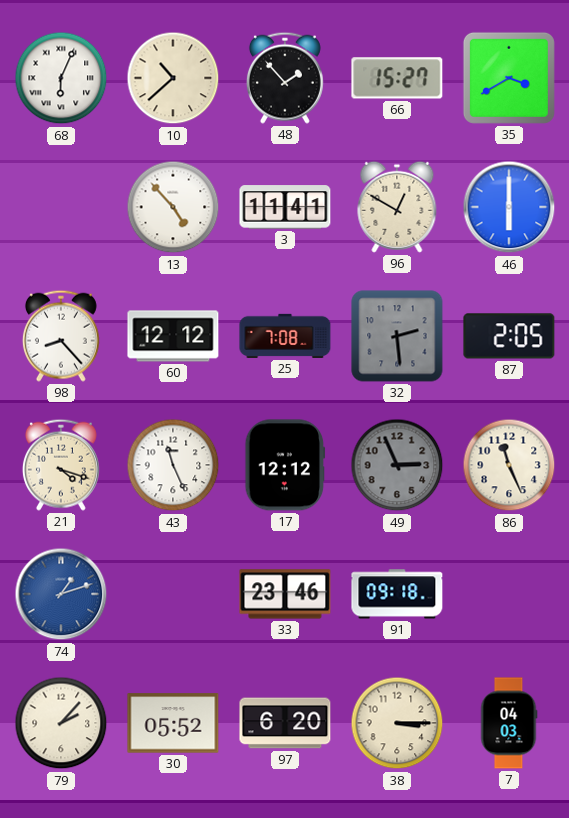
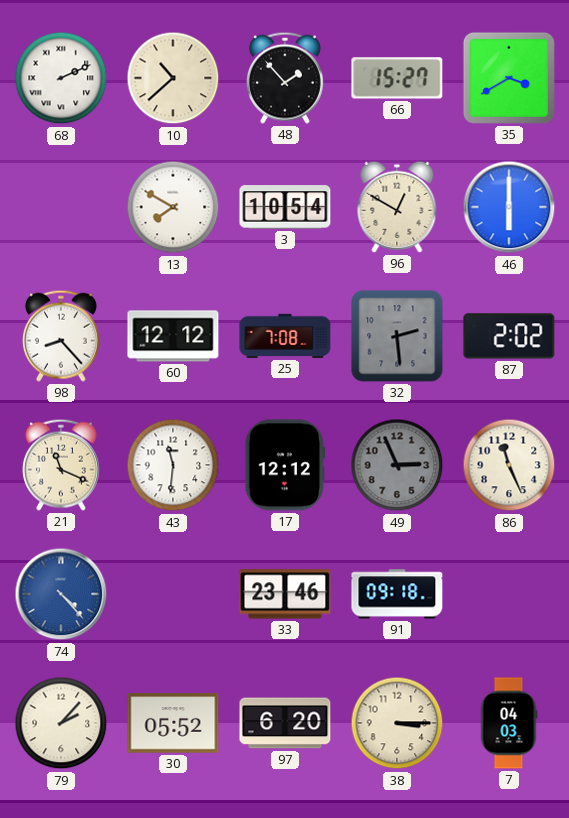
68: 6:04 -> 2:11 (61, 78)
13: 4:53 -> 7:50 (173, 207)
3: 11:41 -> 10:54 (285, 207)
87: 2:05 -> 2:02 (509, 336)
21: 4:18 -> 11:19 (61, 465)
43: 11:26 -> 11:31 (173, 465)
74: 1:12 -> 4:23 (61, 594)
